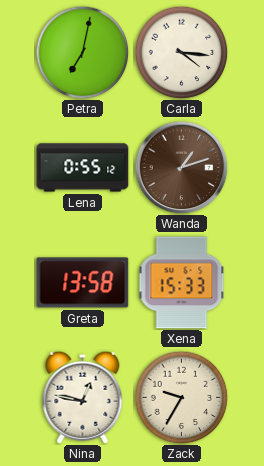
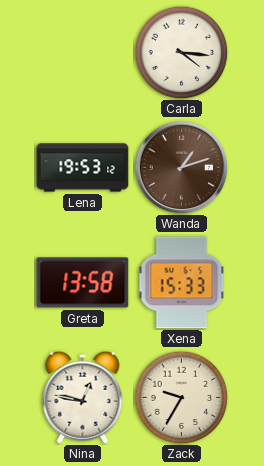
Petra: 7:02 -> none (82, 52)
Lena: 0:55 -> 19:53 (83, 168)
